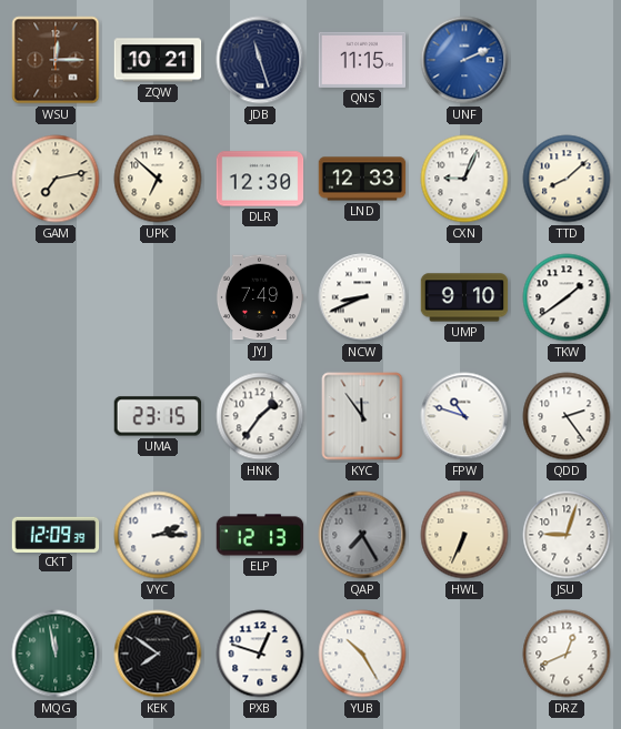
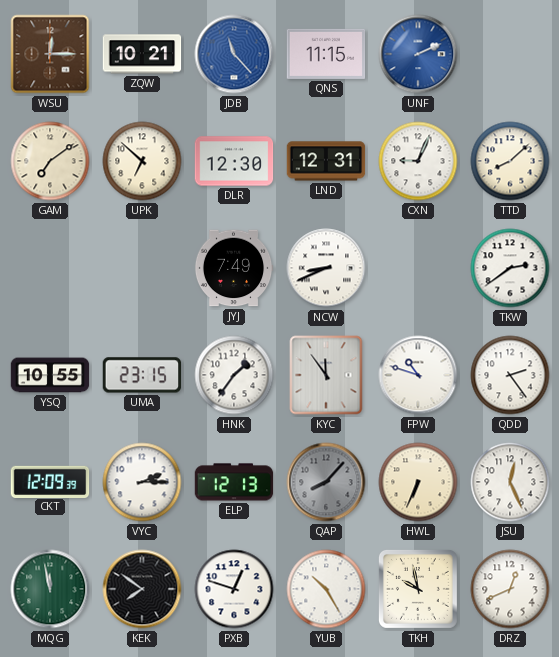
JDB: 11:27 -> 11:23 (234, 54)
JDB dial: navy -> blue (234, 54)
GAM: 7:13 -> 7:09 (50, 161)
LND: 12:33 -> 12:31 (326, 161)
UMP: 9:10 -> none (464, 297)
TKW: 1:39 -> 2:39 (510, 268)
YSQ: none -> 10:55 (50, 375)
QAP: 7:25 -> 8:07 (326, 482)
JSU: 9:03 -> 12:26 (510, 482)
TKH: none -> 9:58 (418, 589)
